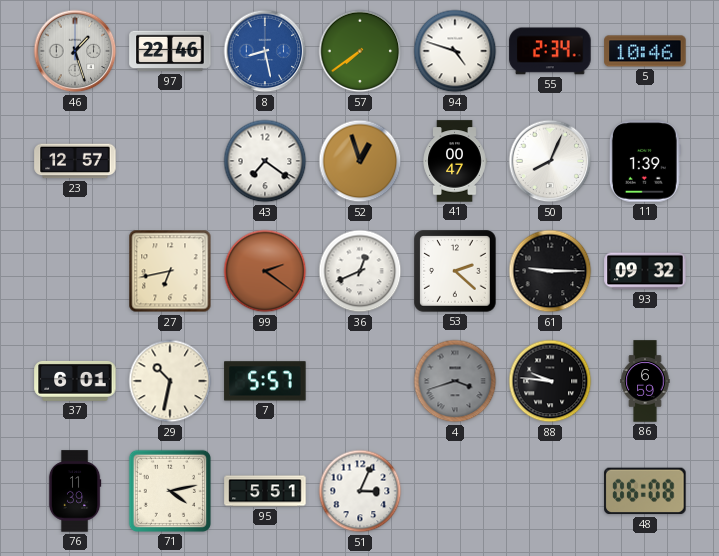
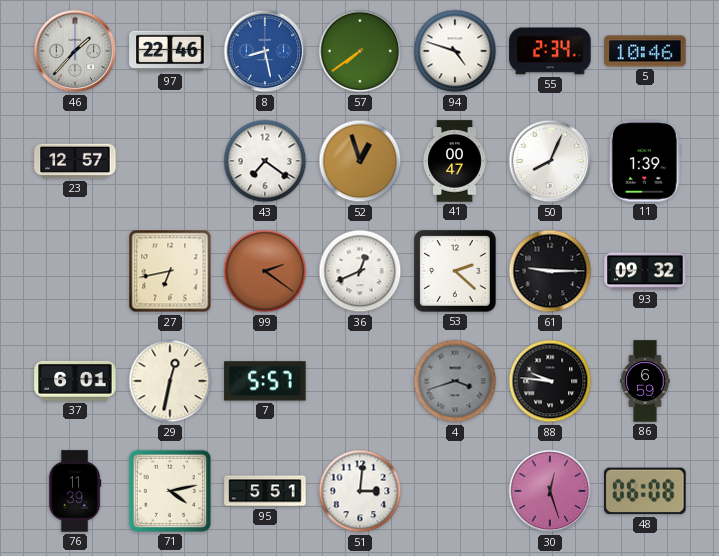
46: 1:27 -> 1:37 (75, 51)
29: 10:32 -> 12:32 (170, 381)
51: 3:04 -> 3:01 (360, 491)
30: none -> 12:27 (550, 491)
